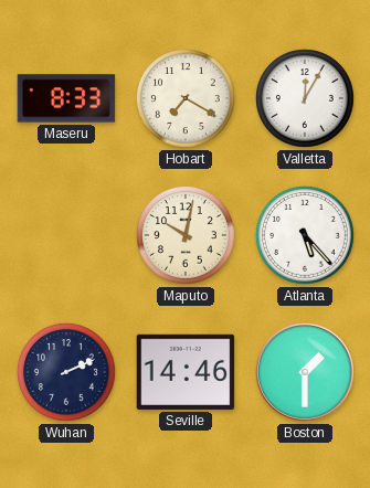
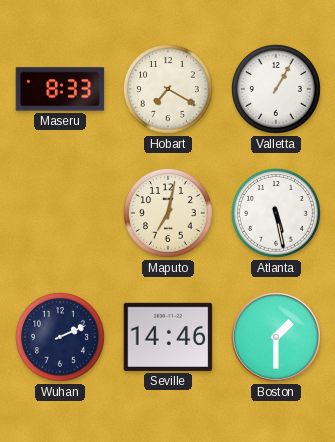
Valletta: 12:05 -> 1:05 (277, 90)
Maputo: 10:02 -> 7:02 (169, 214)
Atlanta: 5:23 -> 5:28 (277, 214)
